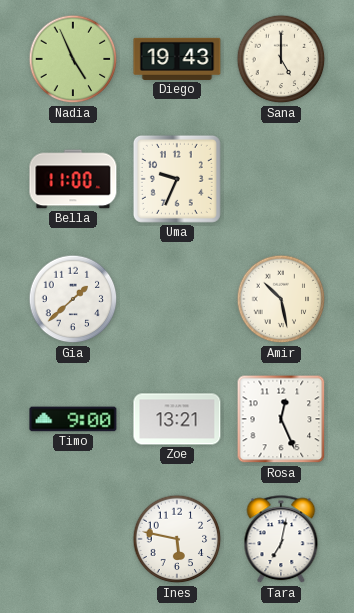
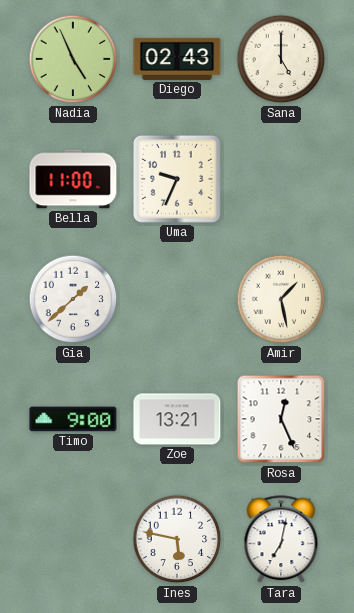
Diego: 19:43 -> 02:43 (177, 59)
Amir: 10:28 -> 1:28 (281, 299)
